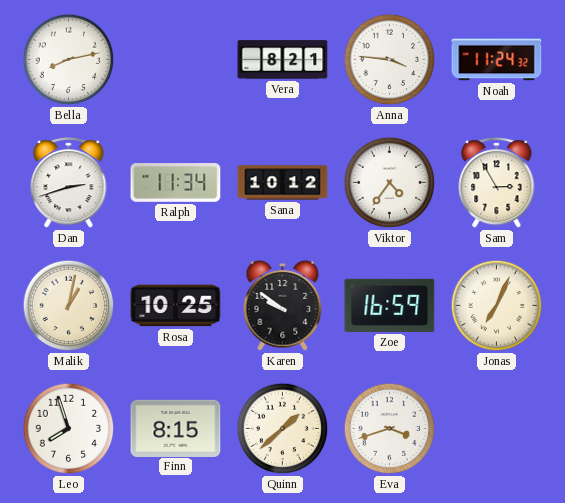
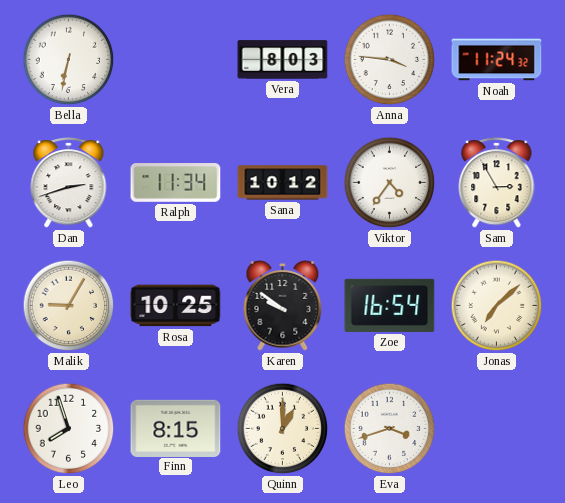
Bella: 8:13 -> 6:32 (69, 60)
Vera: 8:21 -> 8:03 (283, 60)
Malik: 1:02 -> 9:05 (69, 306)
Zoe: 16:59 -> 16:54 (390, 305)
Jonas: 7:04 -> 7:08 (497, 306)
Quinn: 1:38 -> 1:00 (283, 429)
